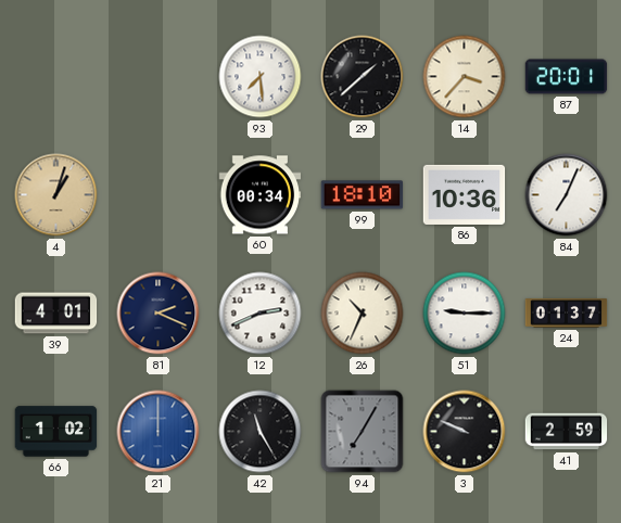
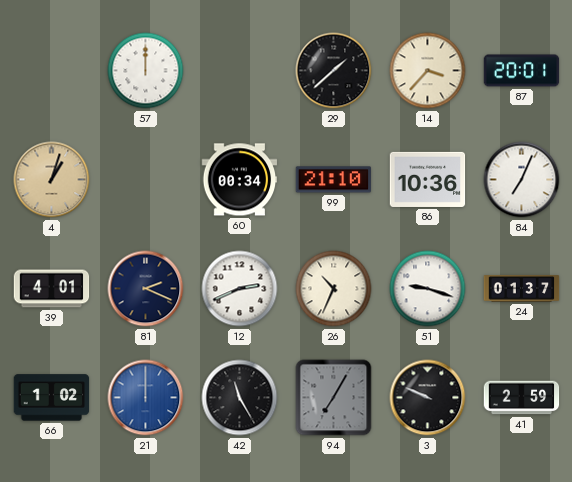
57: none -> 12:00 (146, 71)
93: 7:29 -> none (261, 77)
99: 18:10 -> 21:10 (334, 180)
51: 9:15 -> 9:18 (428, 289)
